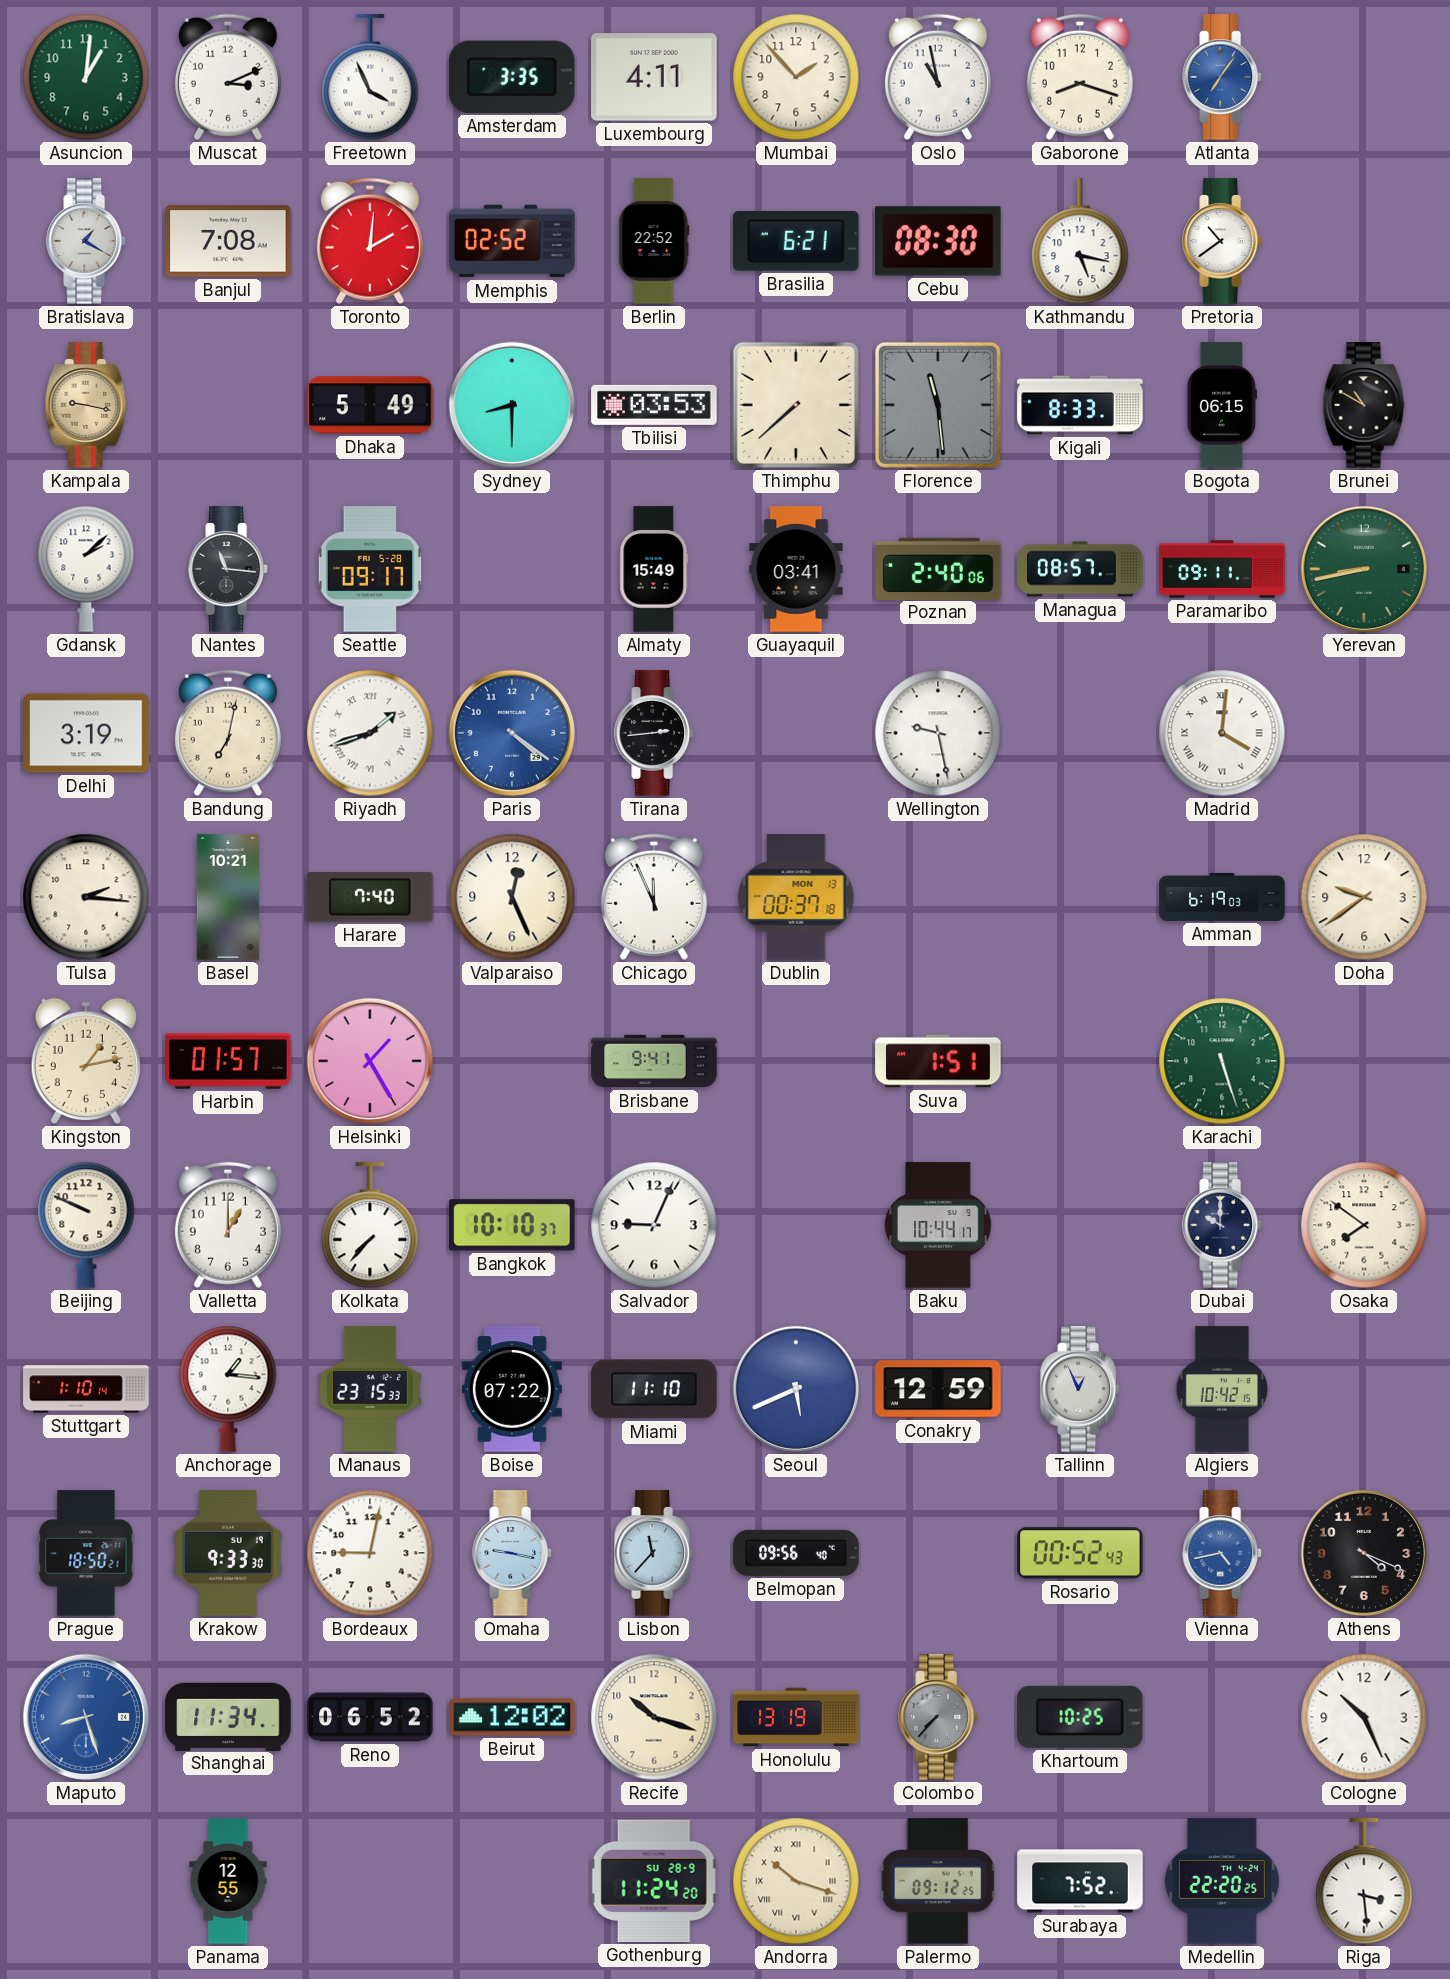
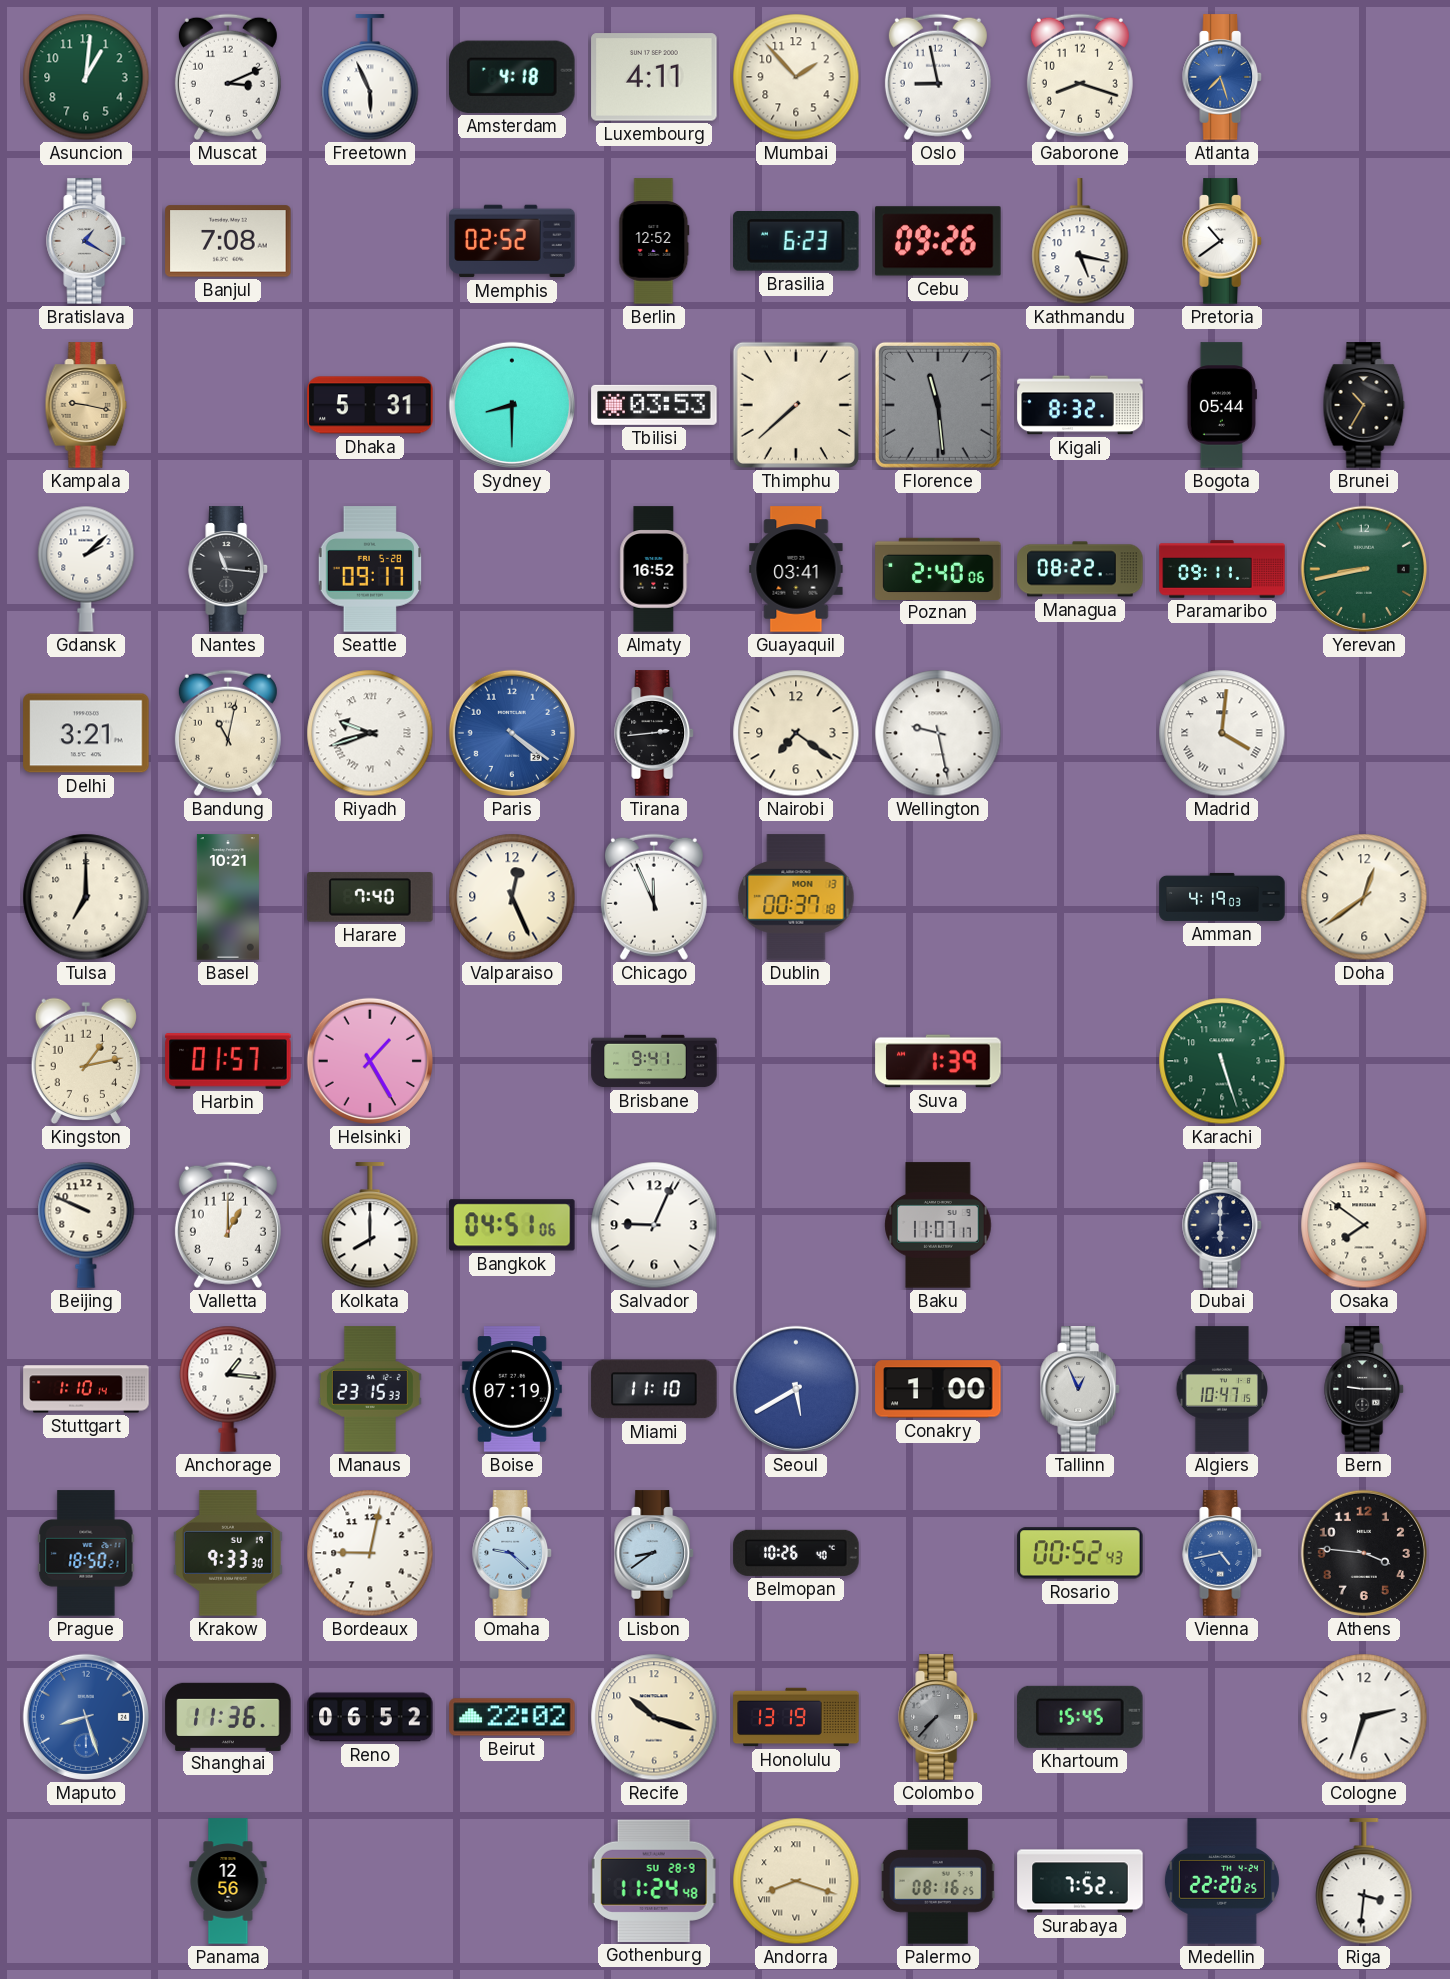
Freetown: 3:56 -> 5:56 (370, 78)
Amsterdam: 3:35 -> 4:18 (513, 77)
Oslo: 10:58 -> 8:58 (938, 77)
Atlanta: 7:06 -> 7:27 (1222, 77)
Toronto: 2:01 -> none (370, 241)
Berlin: 22:52 -> 12:52 (654, 241)
Brasilia: 6:21 -> 6:23 (796, 242)
Cebu: 08:30 -> 09:26 (938, 241)
Dhaka: 5:49 -> 5:31 (370, 405)
Kigali: 8:33 -> 8:32 (1080, 405)
Bogota: 06:15 -> 05:44 (1222, 405)
Brunei: 10:50 -> 10:35 (1364, 405)
Almaty: 15:49 -> 16:52 (654, 569)
Managua: 08:57 -> 08:22 (1080, 569)
Delhi: 3:19 -> 3:21 (86, 733)
Bandung: 7:02 -> 11:02 (228, 733)
Riyadh: 1:42 -> 9:42 (370, 733)
Nairobi: none -> 7:21 (796, 733)
Tulsa: 2:16 -> 7:00 (86, 897)
Amman: 6:19 -> 4:19 (1222, 897)
Doha: 9:39 -> 12:39 (1364, 897)
Suva: 1:51 -> 1:39 (938, 1061)
Kolkata: 7:37 -> 8:00 (370, 1226)
Bangkok: 10:10 -> 04:51 (512, 1225)
Baku: 10:44 -> 11:07 (938, 1225)
Dubai: 10:00 -> 6:00 (1222, 1225)
Boise: 07:22 -> 07:19 (512, 1389)
Seoul: 5:41 -> 5:40 (796, 1389)
Conakry: 12:59 -> 1:00 (938, 1389)
Algiers: 10:42 -> 10:47 (1221, 1389)
Bern: none -> 9:15 (1364, 1389)
Omaha: 9:17 -> 9:22 (512, 1553)
Lisbon: 11:37 -> 8:39 (654, 1553)
Belmopan: 09:56 -> 10:26 (796, 1553)
Athens: 4:19 -> 3:46 (1364, 1553)
Shanghai: 11:34 -> 11:36 (228, 1716)
Beirut: 12:02 -> 22:02 (512, 1717)
Khartoum: 10:25 -> 15:45 (1080, 1717)
Cologne: 10:26 -> 2:33 (1364, 1717)
Panama: 12:55 -> 12:56 (228, 1881)
Gothenburg: 11:24:20 -> 11:24:48 (654, 1881)
Andorra: 10:18 -> 8:18 (796, 1881)
Palermo: 09:12 -> 08:16 (938, 1881)
Riga: 3:29 -> 3:31 (1364, 1882)
